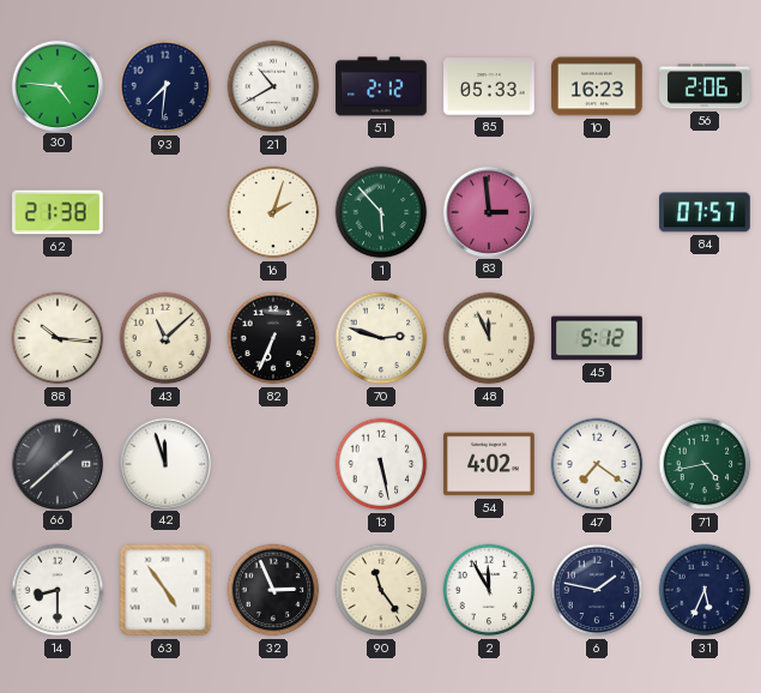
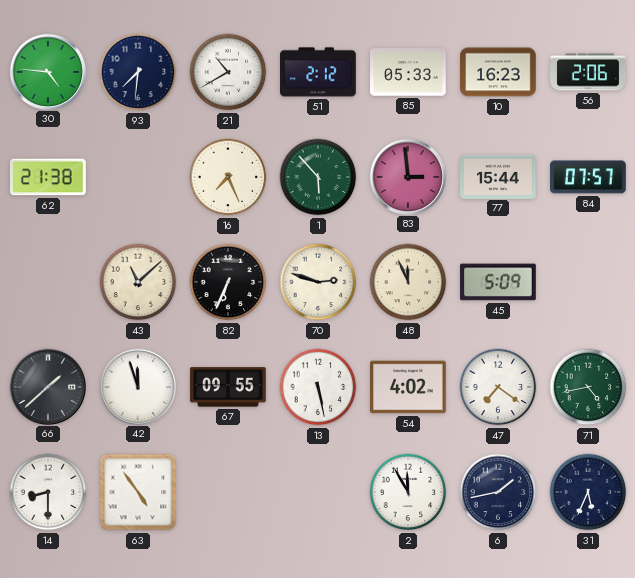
16: 2:03 -> 7:26 (228, 177)
77: none -> 15:44 (498, 176)
88: 10:16 -> none (58, 338)
45: 5:12 -> 5:09 (498, 282)
67: none -> 09:55 (229, 387)
32: 2:56 -> none (273, 590)
90: 11:24 -> none (381, 590)
6: 1:47 -> 1:43 (498, 492)
